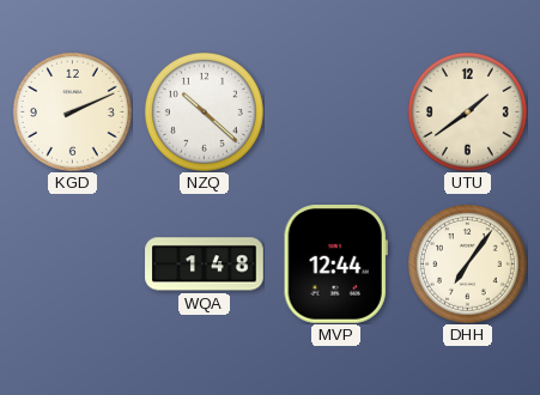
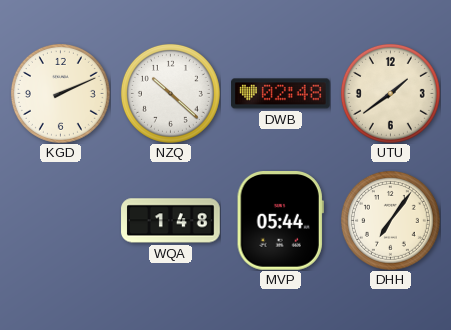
DWB: none -> 02:48 (281, 94)
MVP: 12:44 -> 05:44 (280, 221)
